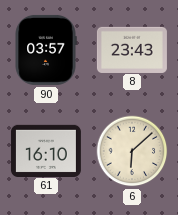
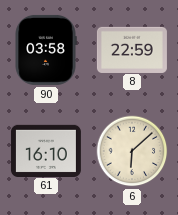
90: 03:57 -> 03:58 (46, 50)
8: 23:43 -> 22:59 (132, 49)
